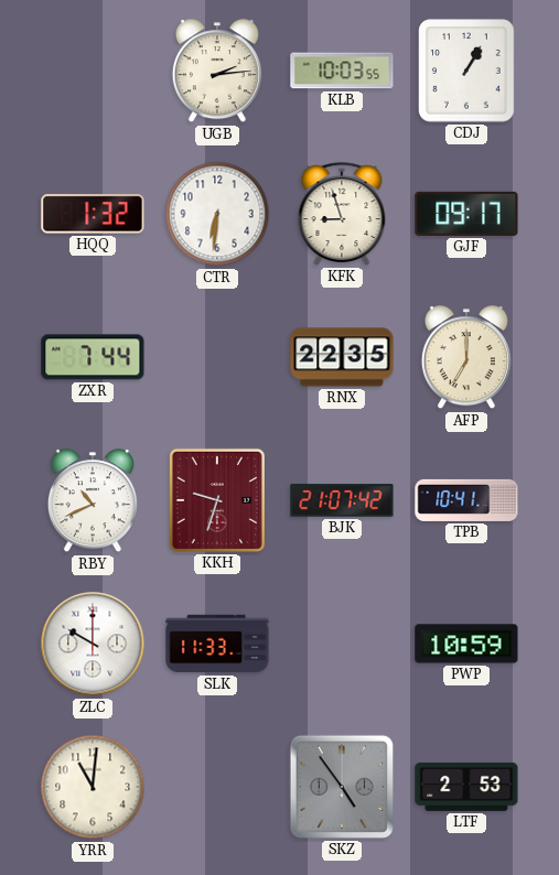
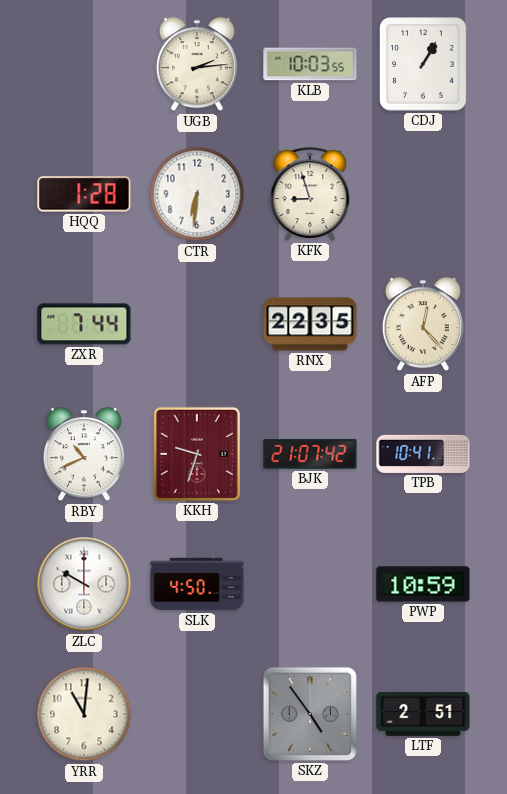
HQQ: 1:32 -> 1:28 (84, 194)
GJF: 09:17 -> none (466, 214)
AFP: 7:00 -> 12:23 (423, 325)
SLK: 11:33 -> 4:50 (197, 584)
LTF: 2:53 -> 2:51 (423, 714)
